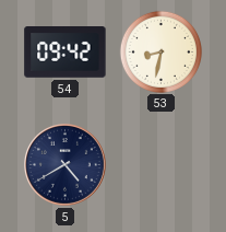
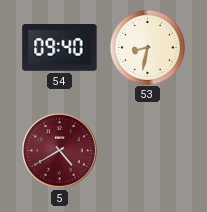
54: 09:42 -> 09:40 (60, 48)
5 dial: navy -> burgundy (60, 151)
